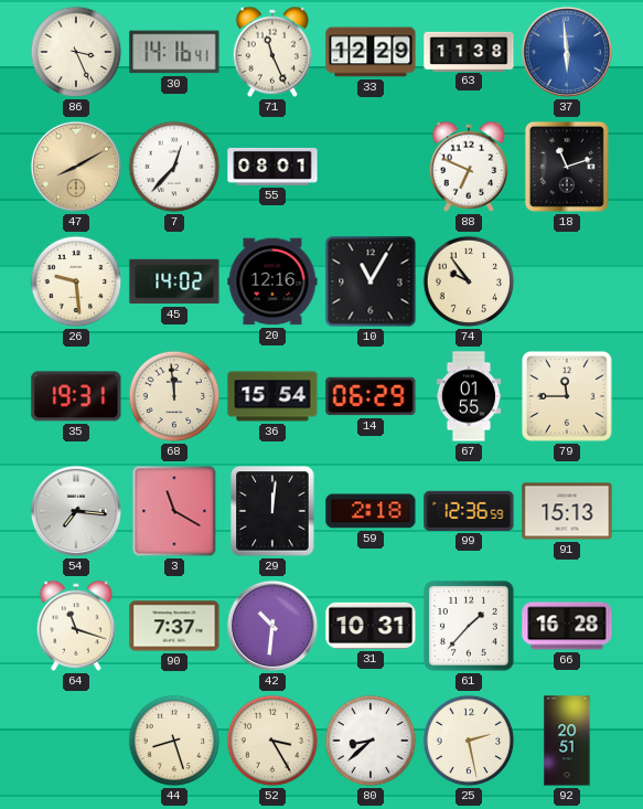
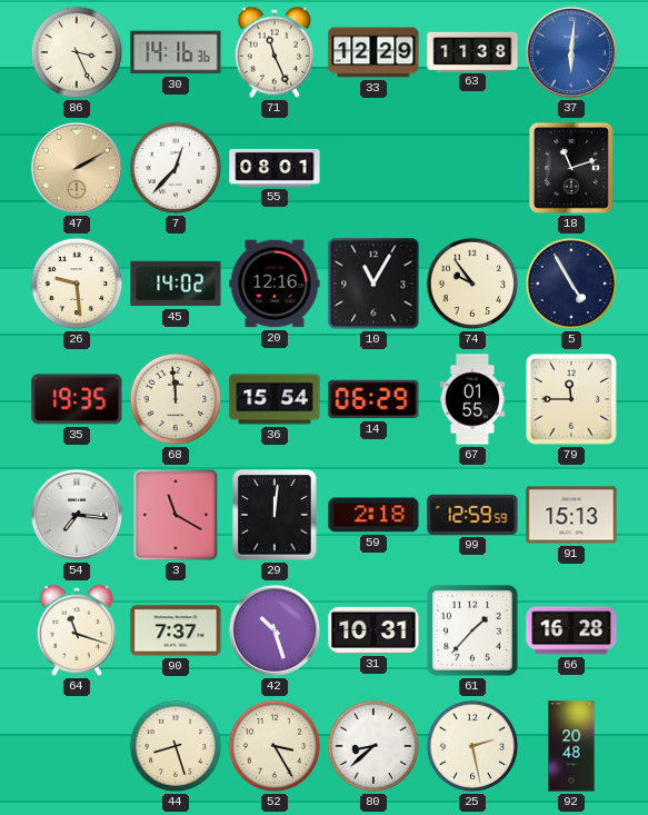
30: 14:16:41 -> 14:16:36 (176, 52)
37: 5:59 -> 6:01 (571, 52)
47: 8:10 -> 2:10 (77, 168)
88: 6:49 -> none (469, 167)
5: none -> 4:55 (571, 284)
35: 19:31 -> 19:35 (77, 399)
99: 12:36 -> 12:59 (472, 515)
42: 10:31 -> 10:27 (275, 630)
92: 20:51 -> 20:48 (571, 746)
